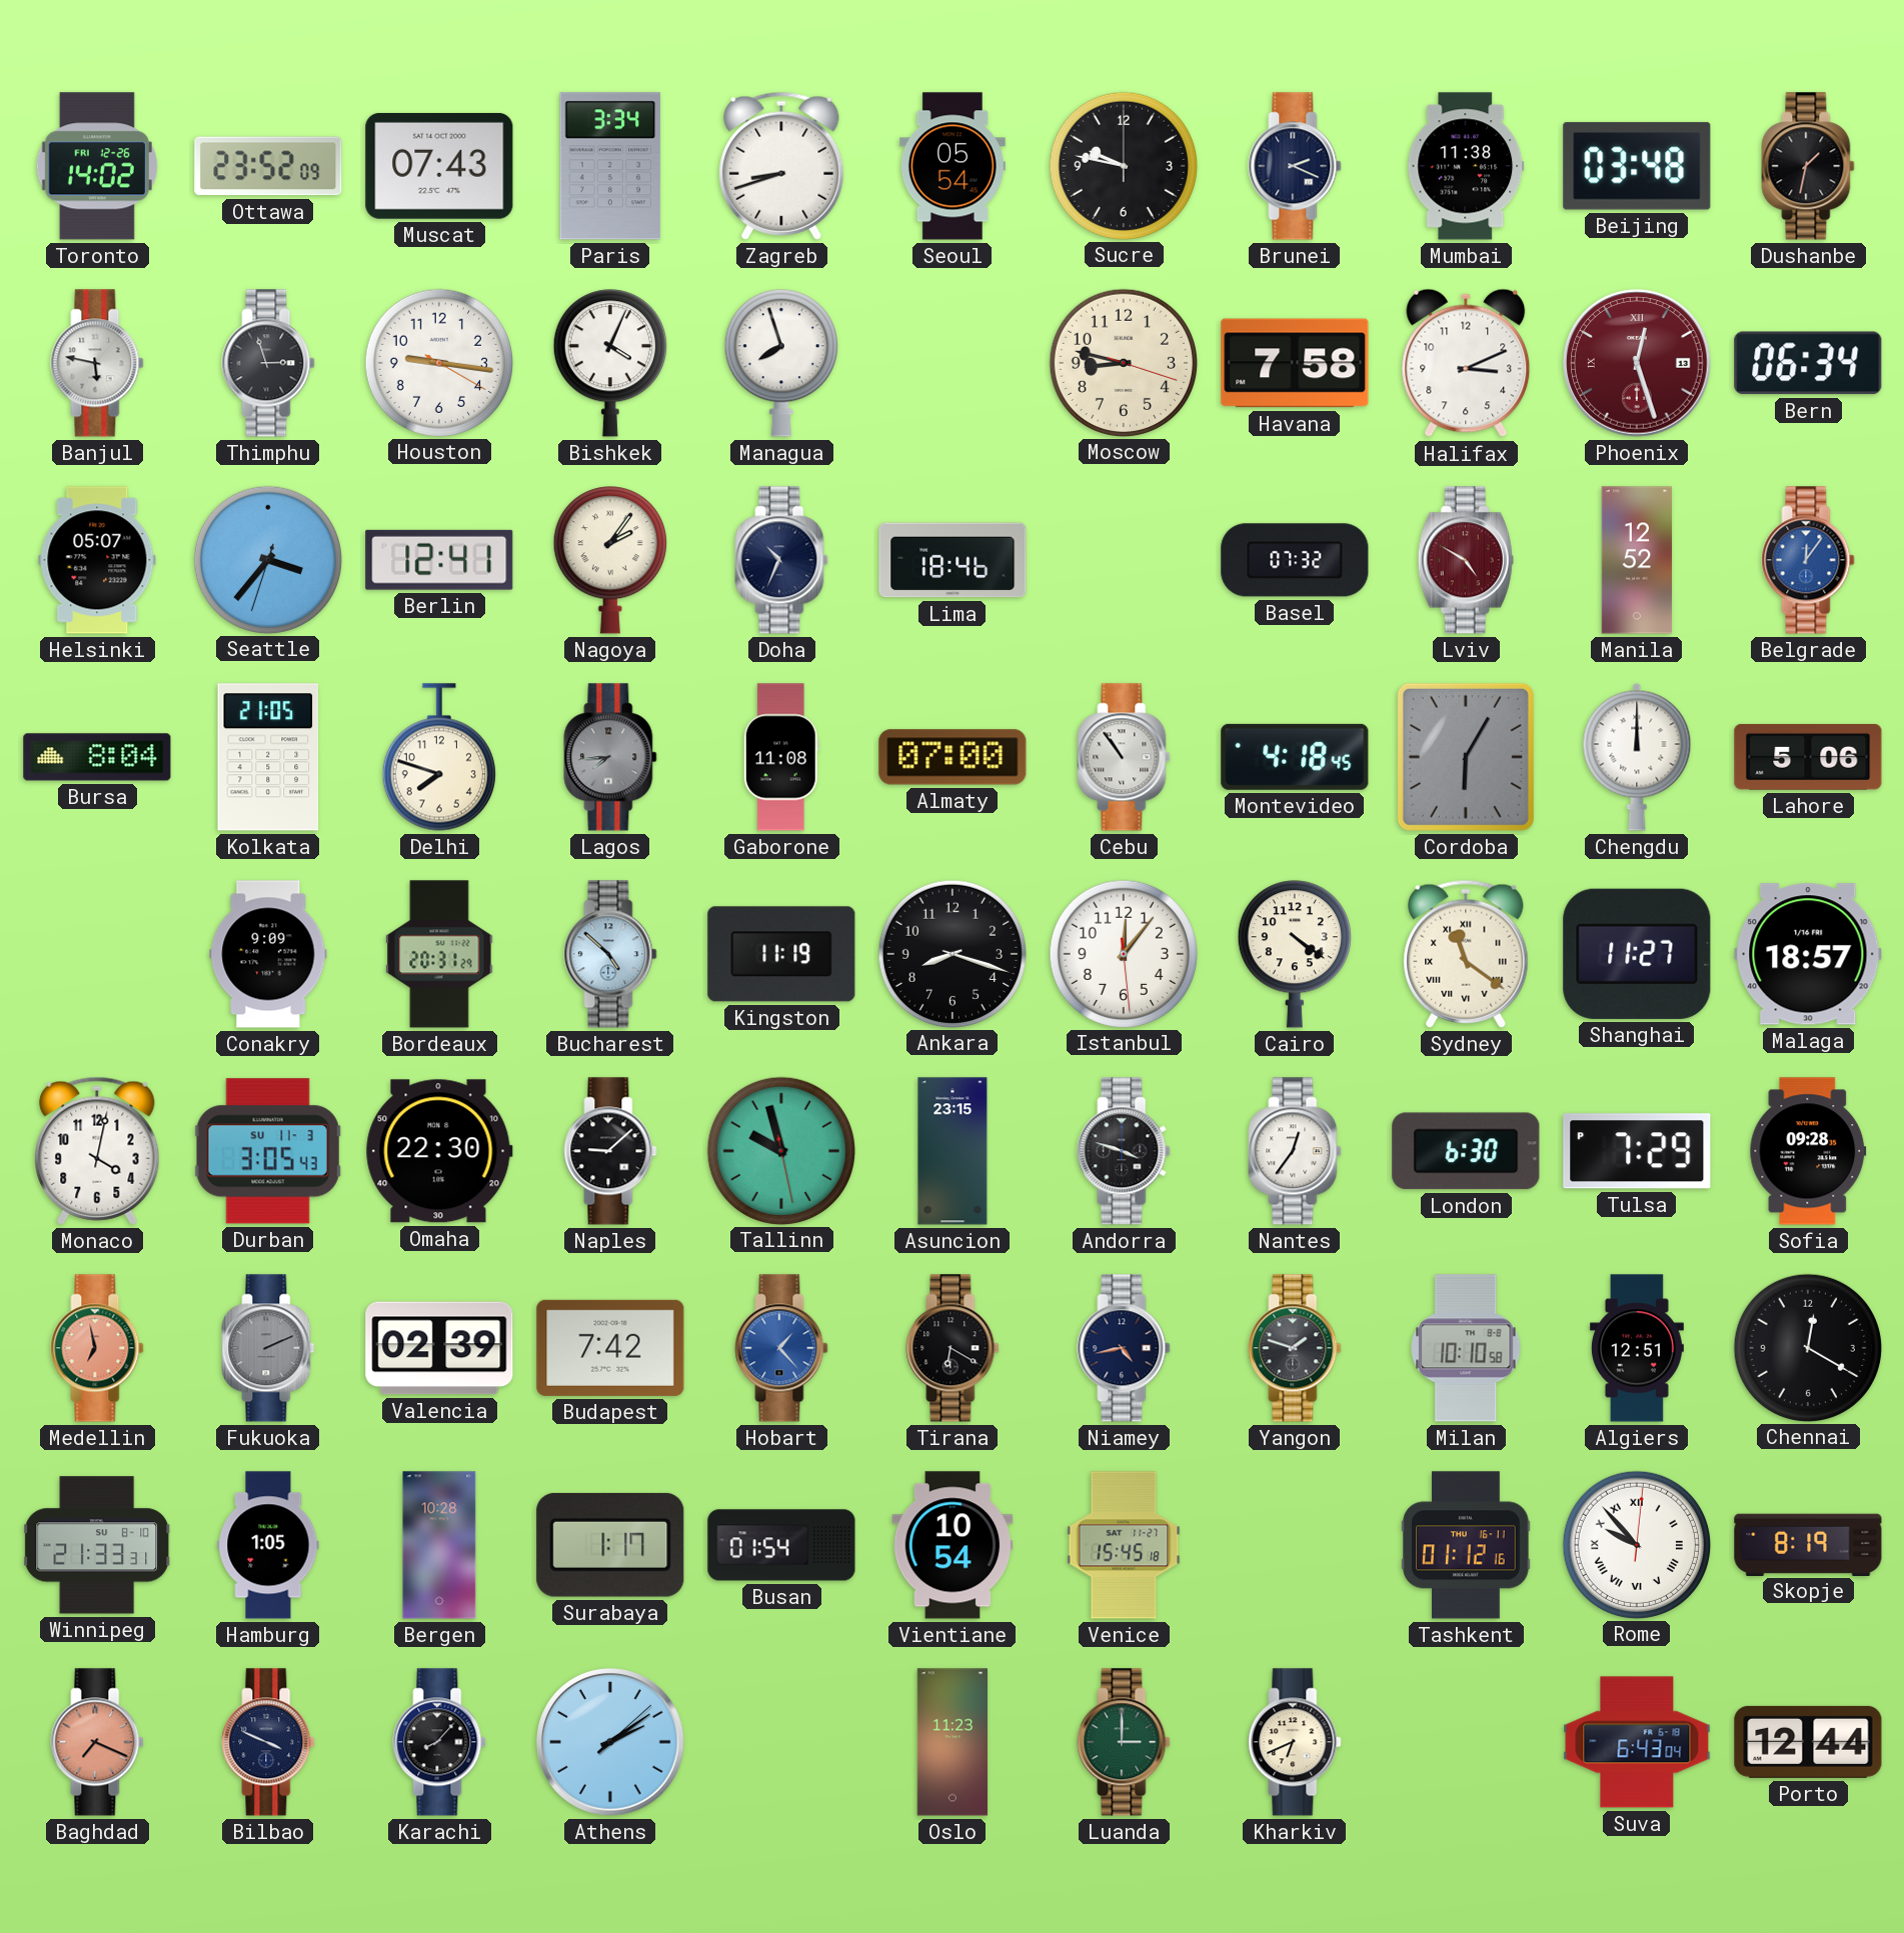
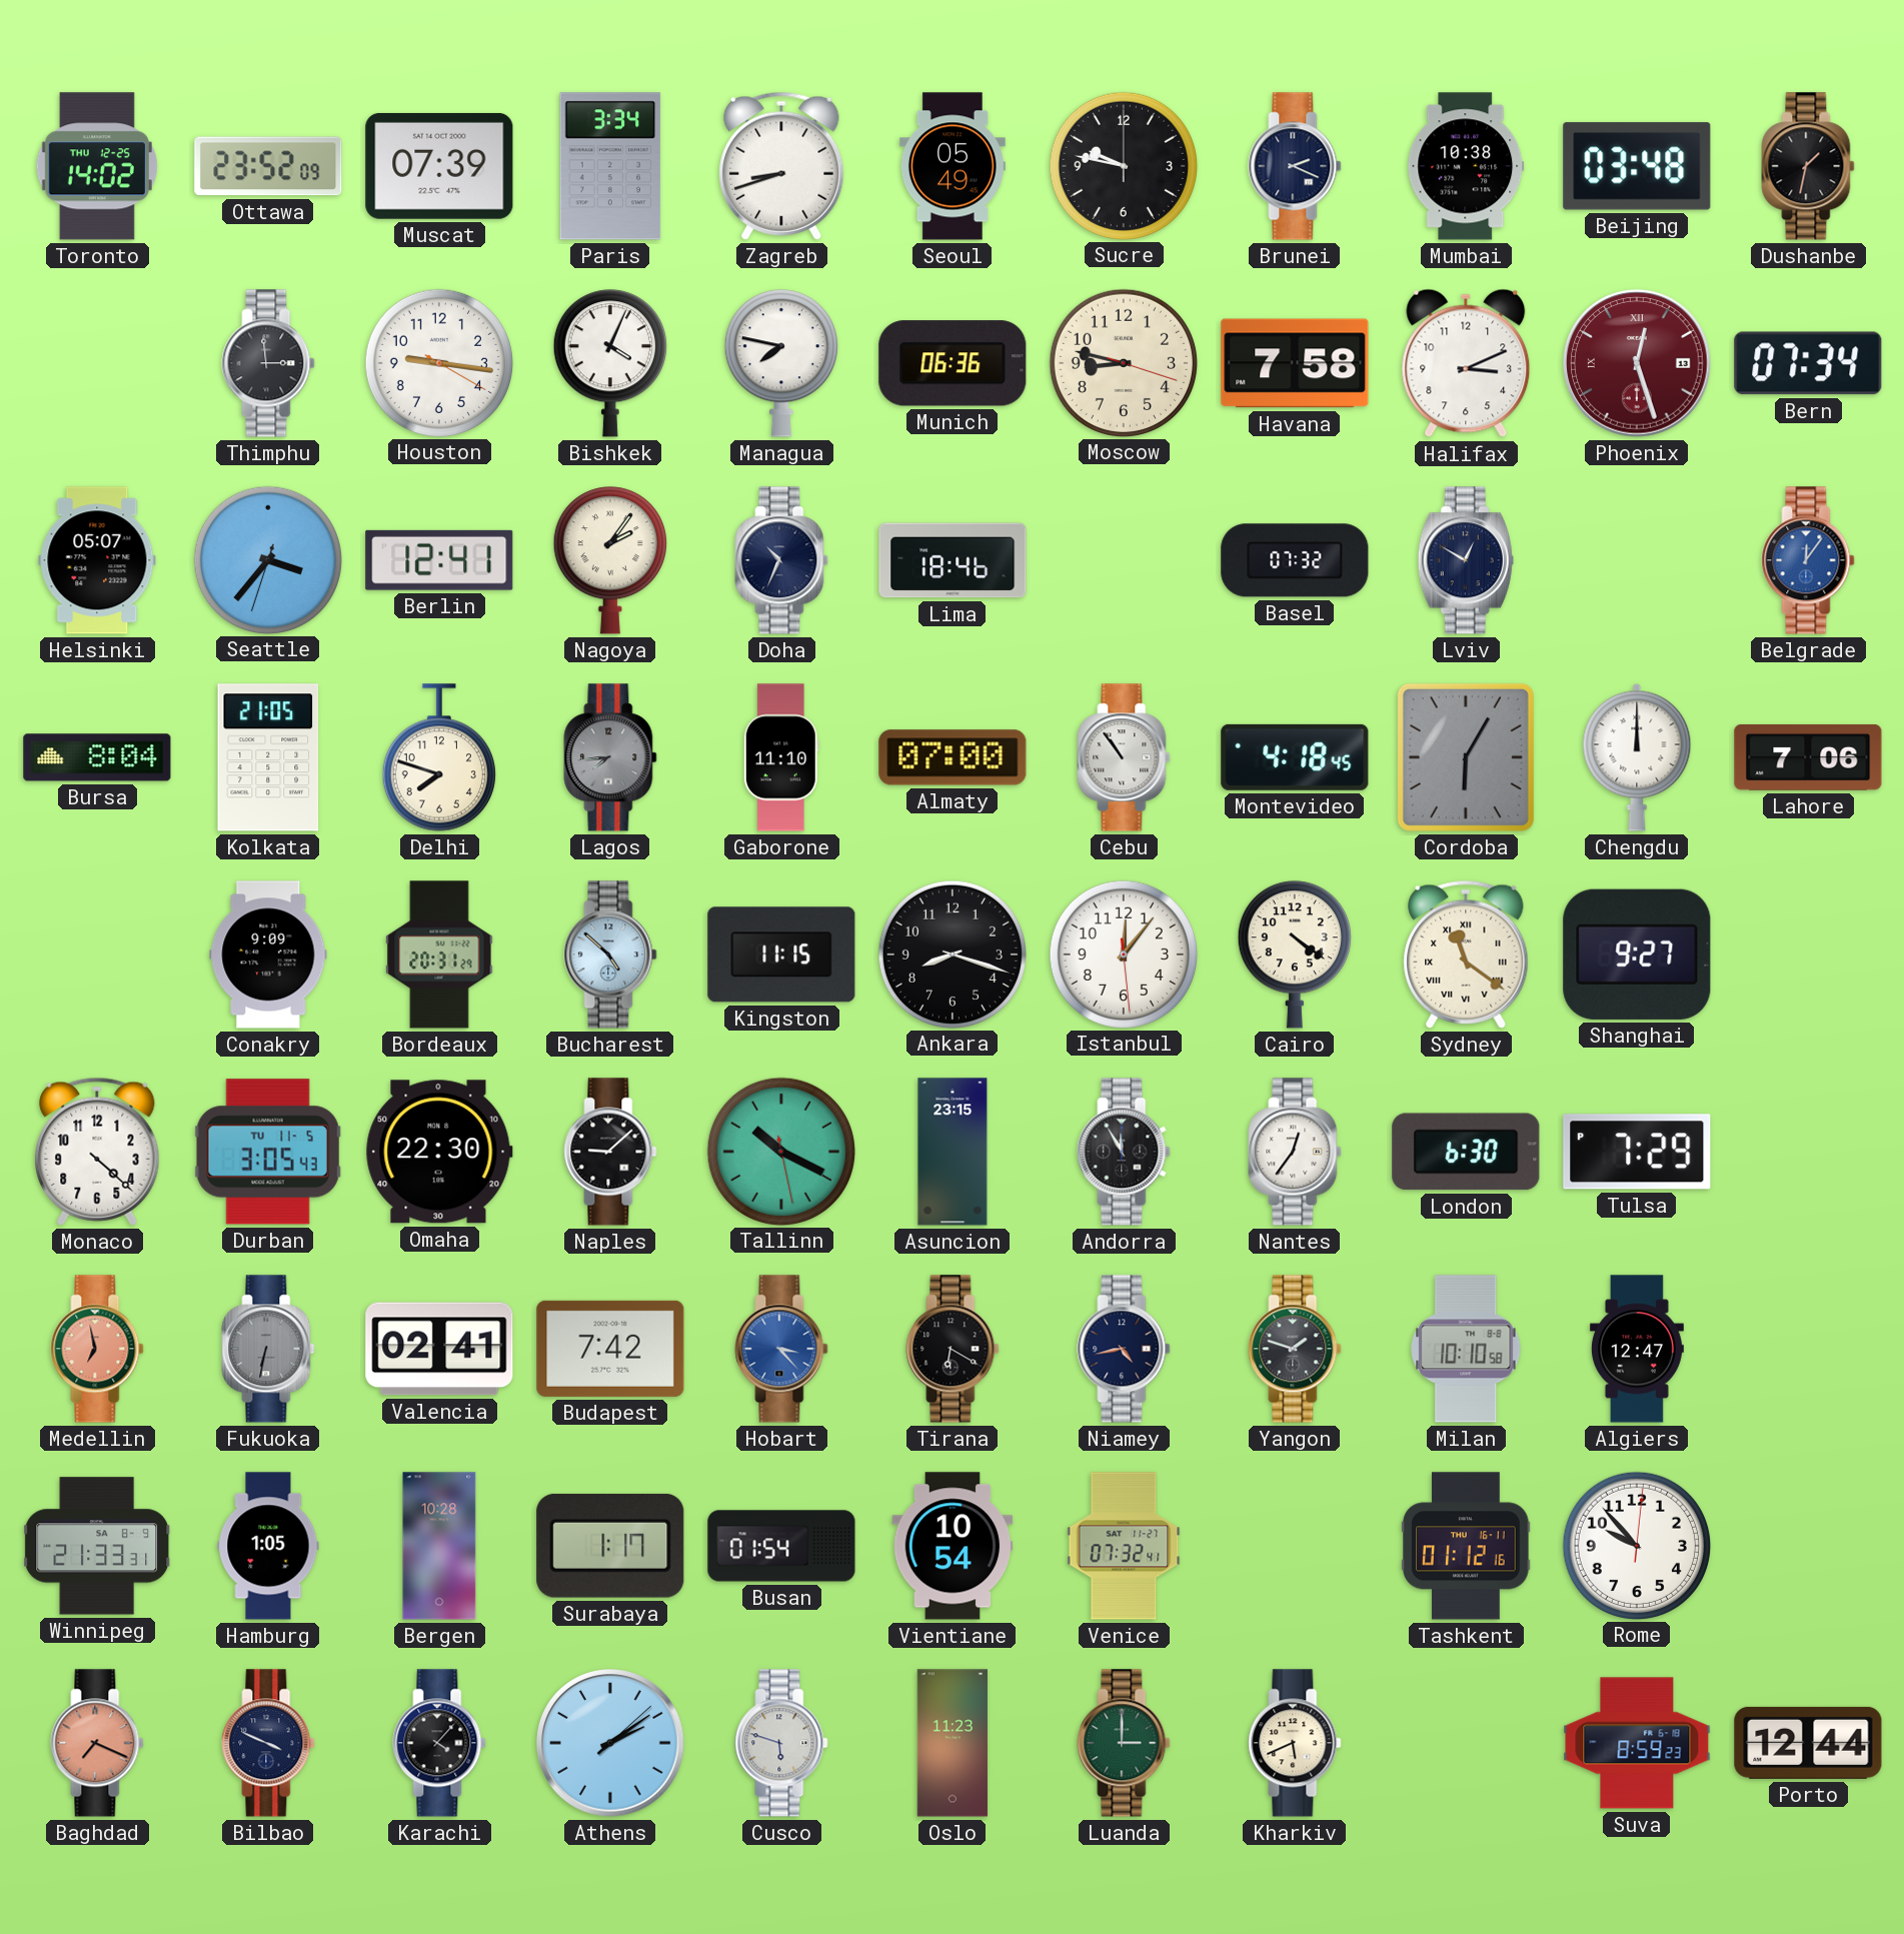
Toronto date: FRI 12-26 -> THU 12-25 (97, 166)
Muscat: 07:43 -> 07:39 (439, 166)
Seoul: 05:54 -> 05:49 (953, 166)
Mumbai: 11:38 -> 10:38 (1466, 166)
Banjul: 5:47 -> none (97, 363)
Thimphu: 2:57 -> 2:59 (268, 363)
Managua: 7:57 -> 7:47 (781, 363)
Munich: none -> 06:36 (953, 363)
Bern: 06:34 -> 07:34 (1808, 363)
Lviv: 4:50 -> 12:50 (1466, 560)
Lviv dial: burgundy -> navy (1466, 560)
Manila: 12:52 -> none (1637, 560)
Gaborone: 11:08 -> 11:10 (781, 757)
Lahore: 5:06 -> 7:06 (1808, 757)
Kingston: 11:19 -> 11:15 (781, 954)
Shanghai: 11:27 -> 9:27 (1637, 954)
Malaga: 18:57 -> none (1808, 954)
Monaco: 4:02 -> 4:22 (97, 1152)
Durban date: SU 11-3 -> TU 11-5 (268, 1152)
Tallinn: 9:57 -> 10:19 (780, 1151)
Andorra: 3:48 -> 11:55 (1124, 1152)
Sofia: 09:28 -> none (1808, 1151)
Fukuoka: 2:11 -> 6:32 (268, 1349)
Valencia: 02:39 -> 02:41 (439, 1349)
Hobart: 1:23 -> 3:23 (781, 1349)
Algiers: 12:51 -> 12:47 (1637, 1349)
Chennai: 12:20 -> none (1807, 1347)
Winnipeg date: SU 8-10 -> SA 8-9 (98, 1546)
Venice: 15:45 -> 07:32 (1124, 1546)
Rome numerals: Roman -> Arabic (1636, 1545)
Skopje: 8:19 -> none (1808, 1544)
Karachi: 8:07 -> 4:07 (439, 1743)
Cusco: none -> 5:48 (781, 1743)
Kharkiv: 6:41 -> 5:41 (1295, 1743)
Suva: 6:43 -> 8:59 (1637, 1743)
